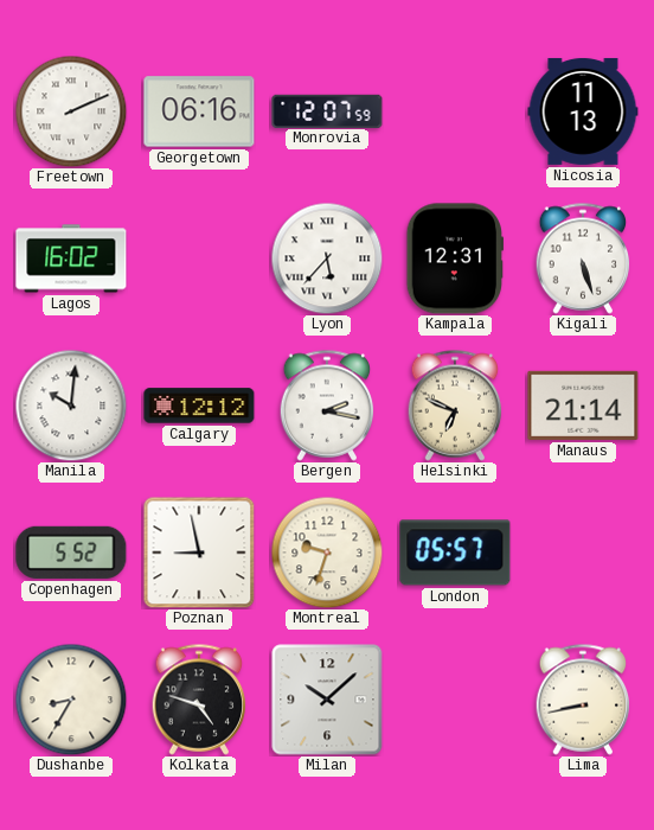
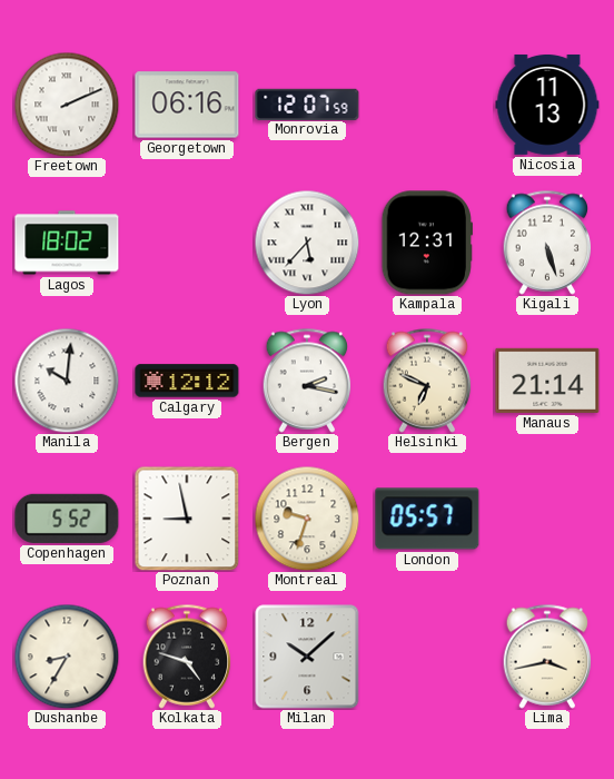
Lagos: 16:02 -> 18:02 (67, 243)
Lima: 8:43 -> 3:43 (547, 657)
